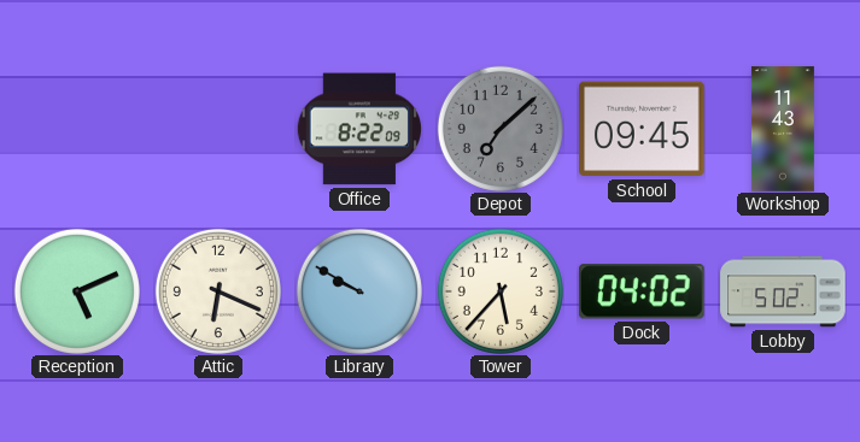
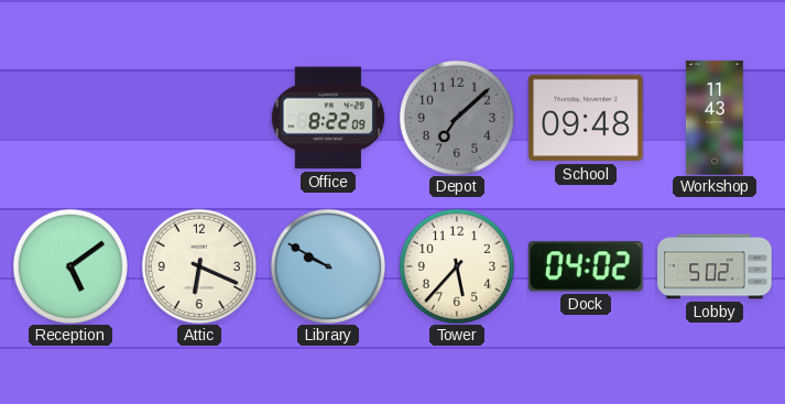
School: 09:45 -> 09:48 (586, 118)
Reception: 5:11 -> 5:09 (70, 266)
